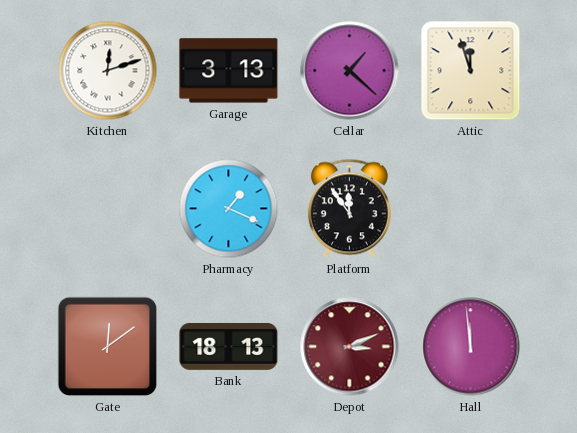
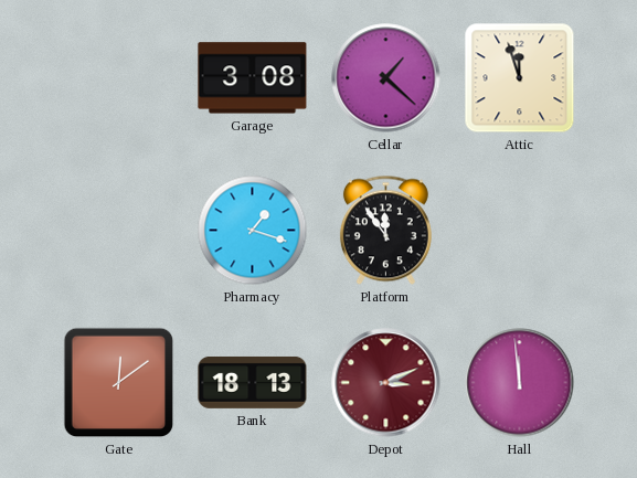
Kitchen: 12:12 -> none (108, 71)
Garage: 3:13 -> 3:08 (253, 78)
Pharmacy: 1:19 -> 1:18 (253, 231)
